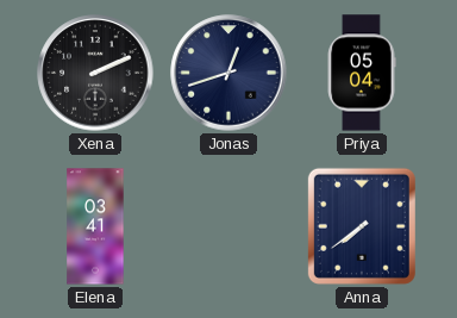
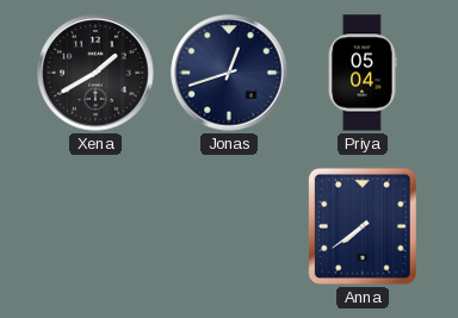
Xena: 2:11 -> 1:40 (95, 73)
Elena: 03:41 -> none (95, 226)
